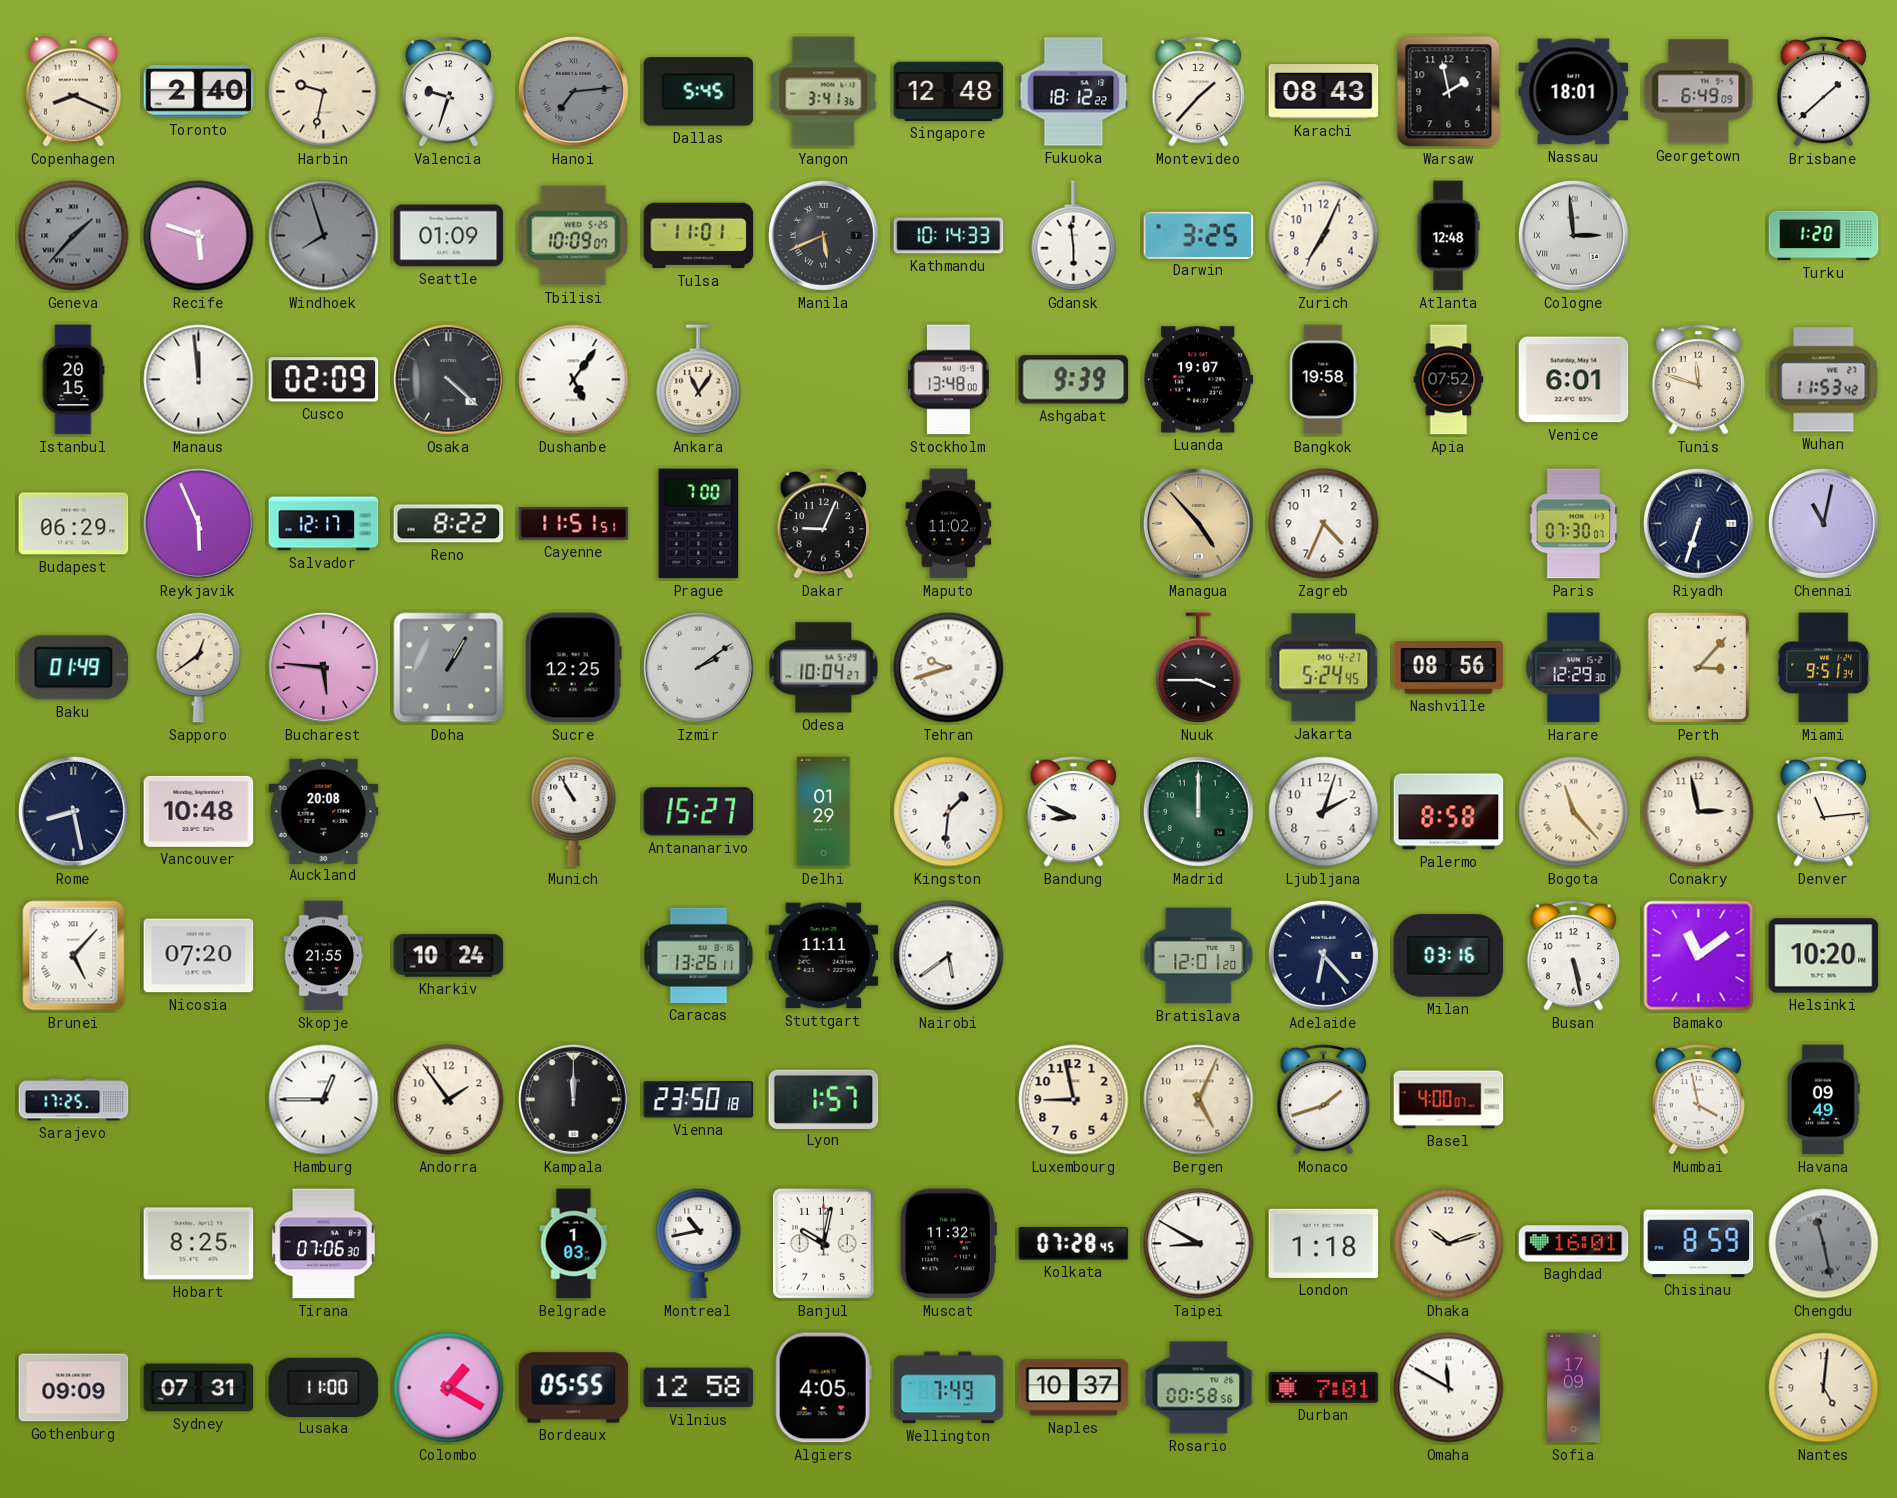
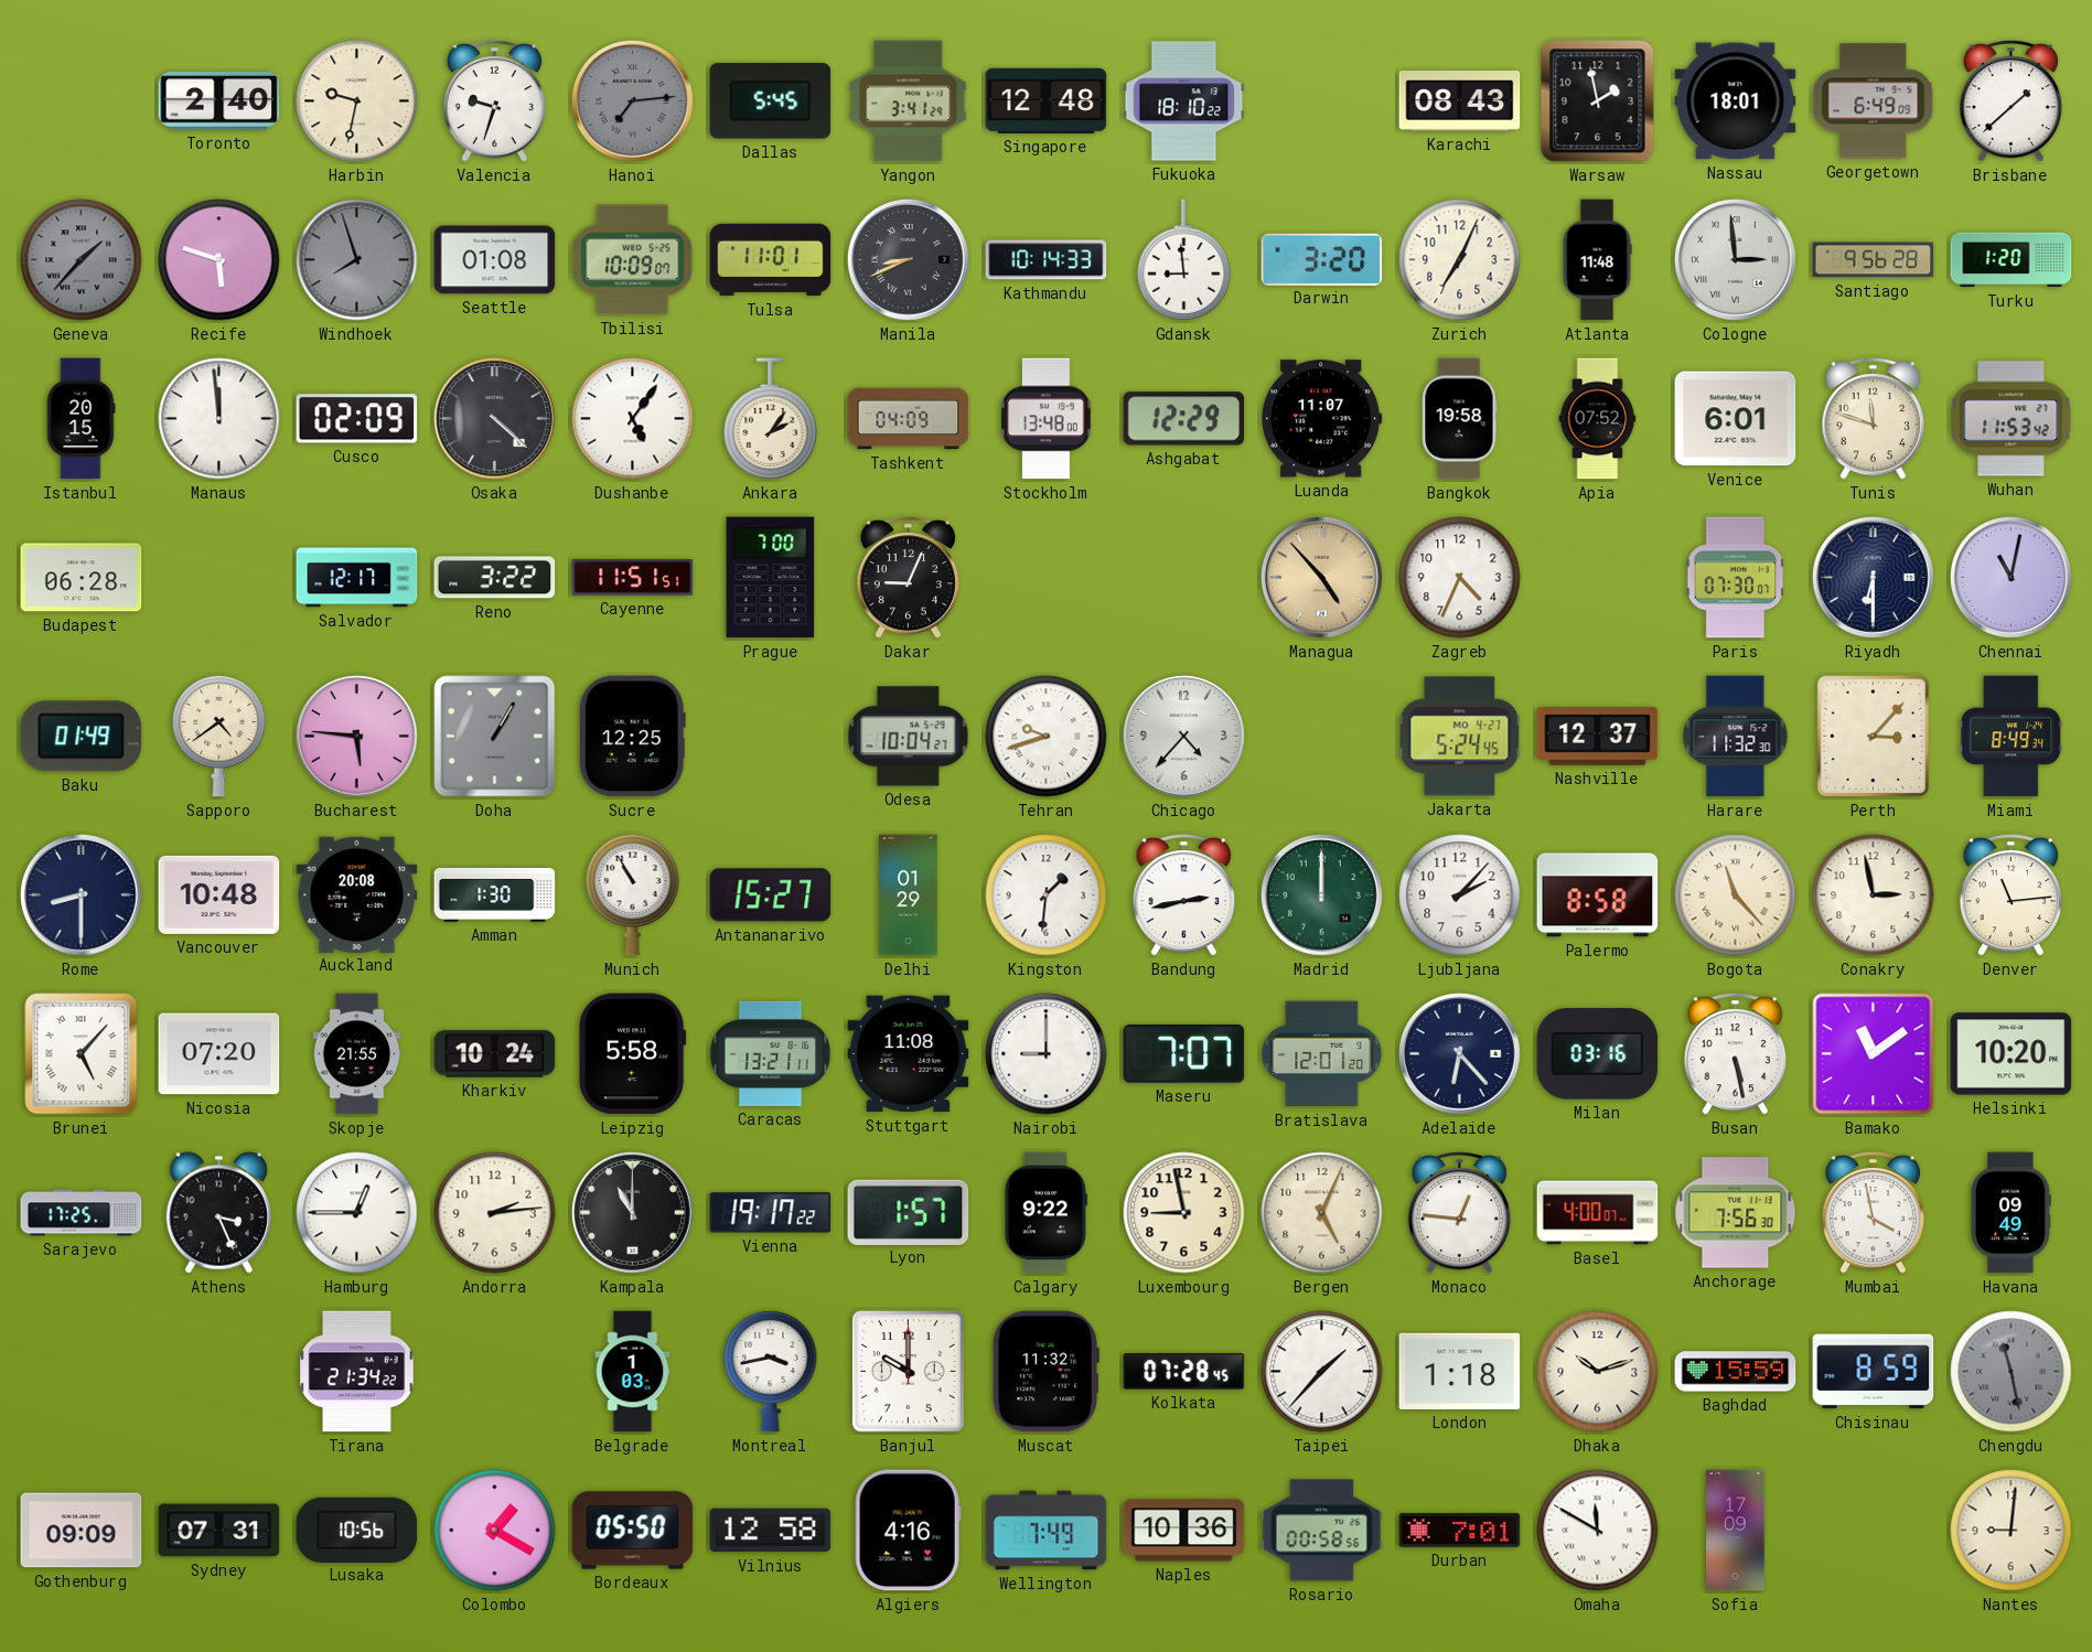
Copenhagen: 8:19 -> none (73, 92)
Yangon: 3:41:36 -> 3:41:29 (909, 101)
Fukuoka: 18:12 -> 18:10 (1184, 101)
Montevideo: 1:37 -> none (1199, 91)
Seattle: 01:09 -> 01:08 (495, 260)
Manila: 5:41 -> 8:41 (909, 260)
Gdansk: 5:59 -> 8:59 (1184, 260)
Darwin: 3:25 -> 3:20 (1322, 259)
Atlanta: 12:48 -> 11:48 (1597, 260)
Santiago: none -> 9:56 (1874, 260)
Ankara: 11:06 -> 2:06 (771, 419)
Tashkent: none -> 04:09 (909, 419)
Ashgabat: 9:39 -> 12:29 (1184, 419)
Luanda: 19:07 -> 11:07 (1322, 419)
Budapest: 06:29 -> 06:28 (82, 578)
Reykjavik: 5:56 -> none (199, 524)
Reno: 8:22 -> 3:22 (495, 578)
Maputo: 11:02 -> none (949, 524)
Riyadh: 6:33 -> 6:30 (1874, 578)
Sapporo: 12:39 -> 4:39 (219, 736)
Izmir: 2:09 -> none (699, 668)
Chicago: none -> 4:37 (1184, 737)
Nuuk: 3:45 -> none (1199, 668)
Nashville: 08:56 -> 12:37 (1598, 737)
Harare: 12:29 -> 11:32 (1736, 737)
Miami: 9:51 -> 8:49 (2011, 737)
Rome: 8:28 -> 8:30 (82, 895)
Amman: none -> 1:30 (495, 895)
Bandung: 8:49 -> 2:43 (1184, 894)
Ljubljana: 2:03 -> 2:07 (1460, 895)
Leipzig: none -> 5:58 (632, 1054)
Caracas: 13:26 -> 13:21 (771, 1053)
Stuttgart: 11:11 -> 11:08 (909, 1054)
Nairobi: 5:39 -> 9:00 (1047, 1054)
Maseru: none -> 7:07 (1184, 1053)
Athens: none -> 3:26 (218, 1213)
Andorra: 1:54 -> 2:14 (495, 1213)
Kampala: 12:00 -> 11:00 (633, 1213)
Vienna: 23:50 -> 19:17 (771, 1213)
Calgary: none -> 9:22 (1045, 1213)
Monaco: 1:42 -> 12:46 (1460, 1212)
Anchorage: none -> 7:56 (1736, 1213)
Hobart: 8:25 -> none (199, 1244)
Tirana: 07:06 -> 21:34 (357, 1372)
Montreal: 10:43 -> 3:43 (771, 1371)
Banjul: 10:02 -> 10:00 (908, 1371)
Taipei: 8:50 -> 1:37 (1322, 1372)
Baghdad: 16:01 -> 15:59 (1736, 1372)
Lusaka: 11:00 -> 10:56 (357, 1530)
Bordeaux: 05:55 -> 05:50 (633, 1531)
Algiers: 4:05 -> 4:16 (908, 1531)
Naples: 10:37 -> 10:36 (1184, 1531)
Nantes: 5:01 -> 9:01 (2011, 1531)
